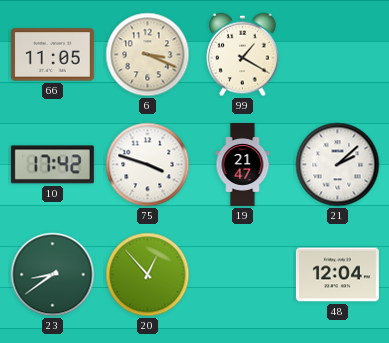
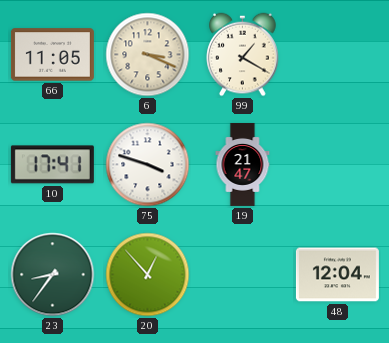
10: 17:42 -> 17:41 (52, 165)
21: 2:08 -> none (338, 165)
23: 8:39 -> 8:36 (53, 275)
